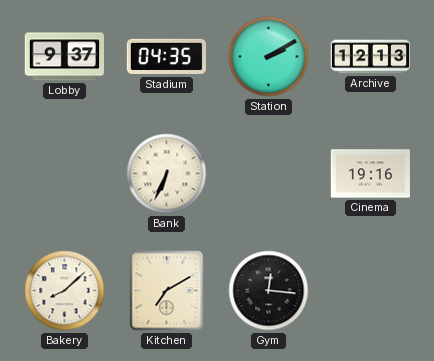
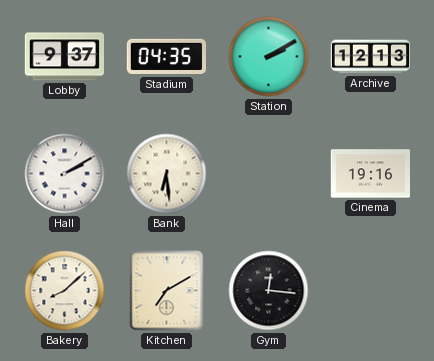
Hall: none -> 2:10 (65, 174)
Bank: 6:34 -> 6:29 (167, 174)
